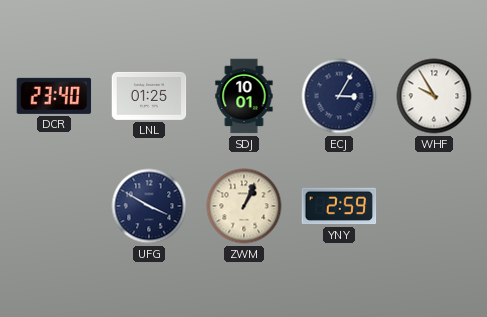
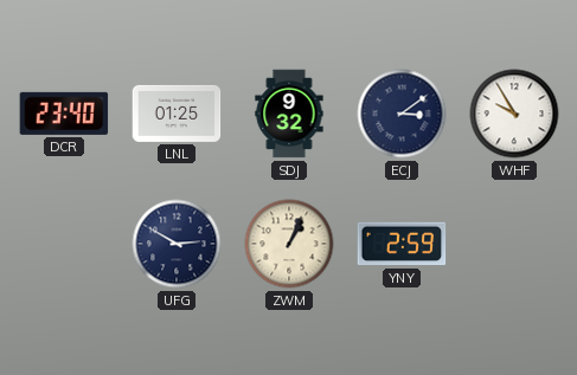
SDJ: 10:01 -> 9:32 (289, 114)
ECJ: 3:05 -> 3:09 (402, 114)
UFG: 3:50 -> 2:50 (177, 244)
